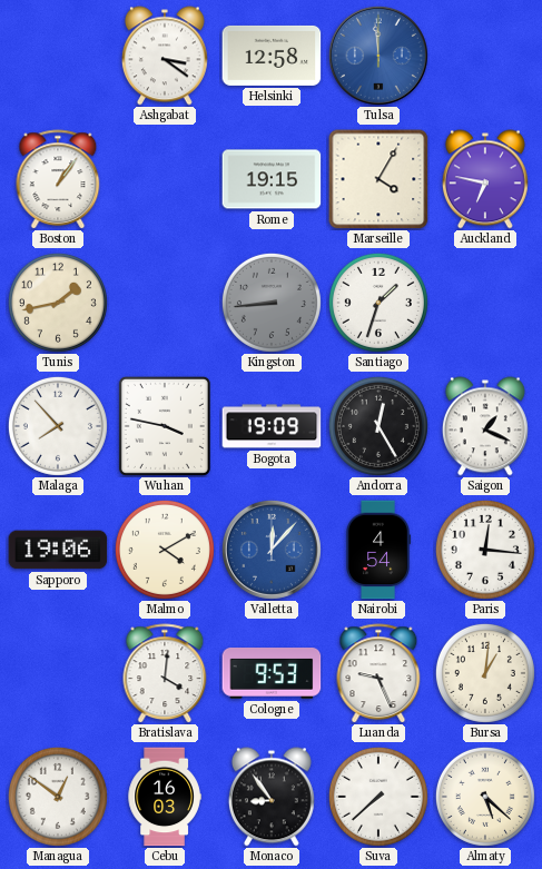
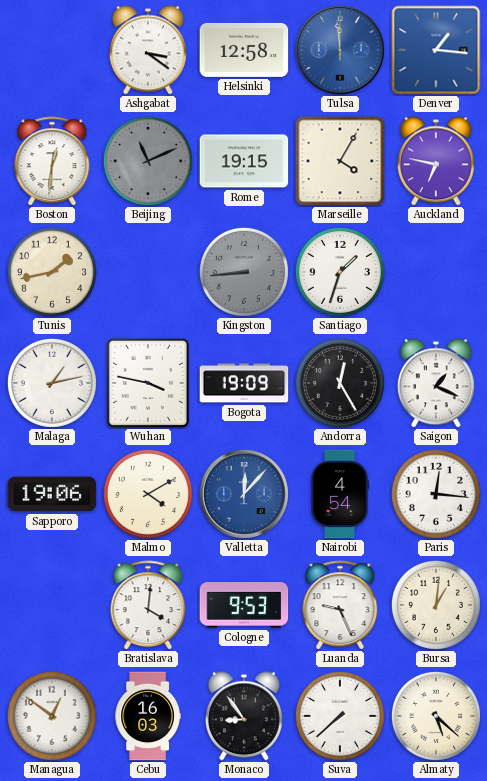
Denver: none -> 1:16 (436, 50)
Boston: 1:06 -> 12:31 (52, 161)
Beijing: none -> 11:11 (148, 161)
Malaga: 7:53 -> 1:13 (52, 383)
